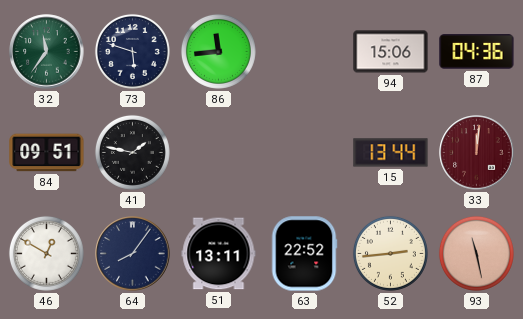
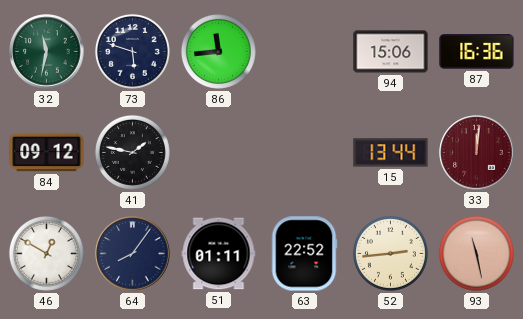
32: 11:36 -> 11:32 (47, 52)
87: 04:36 -> 16:36 (477, 52)
84: 09:51 -> 09:12 (47, 153)
51: 13:11 -> 01:11 (219, 254)
